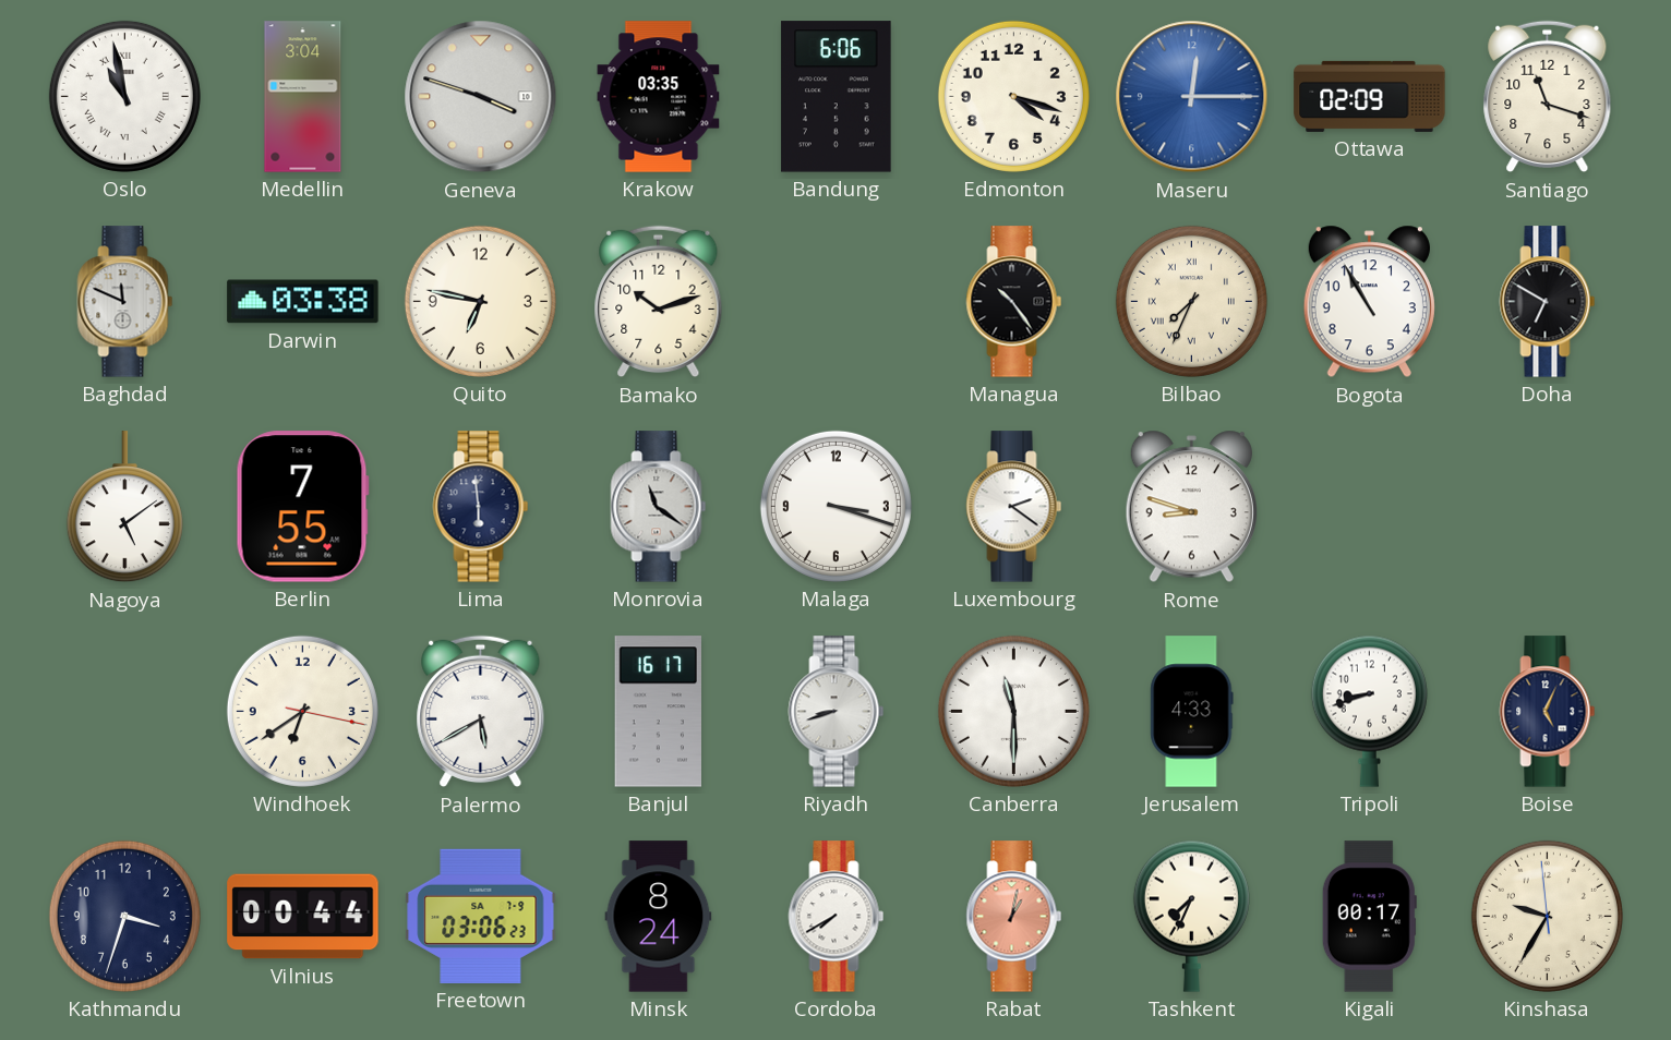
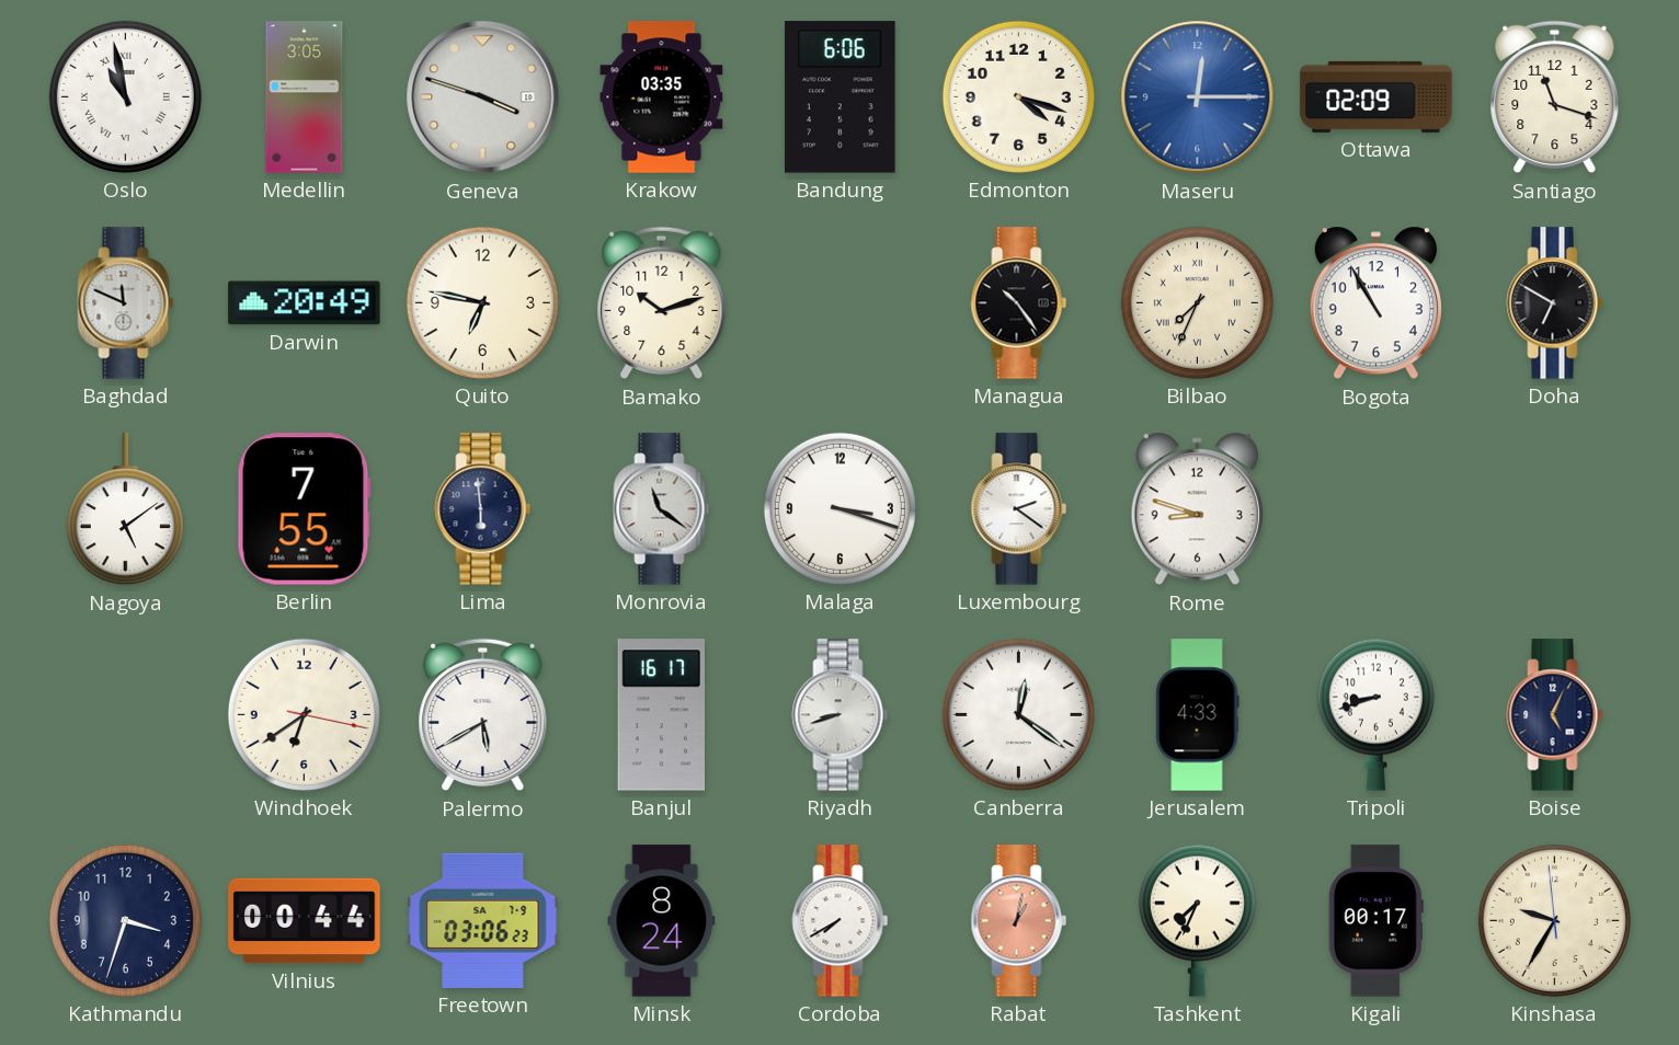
Medellin: 3:04 -> 3:05 (305, 97)
Darwin: 03:38 -> 20:49 (305, 303)
Canberra: 11:30 -> 12:21 (1018, 714)
